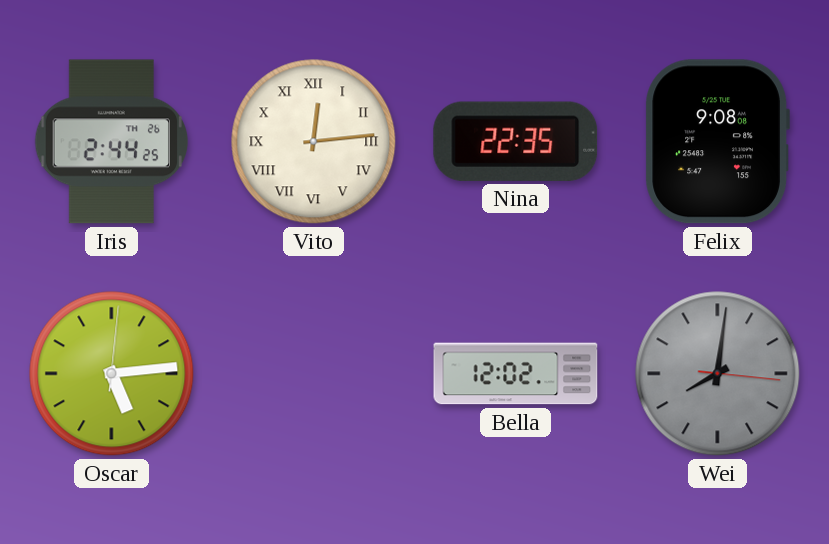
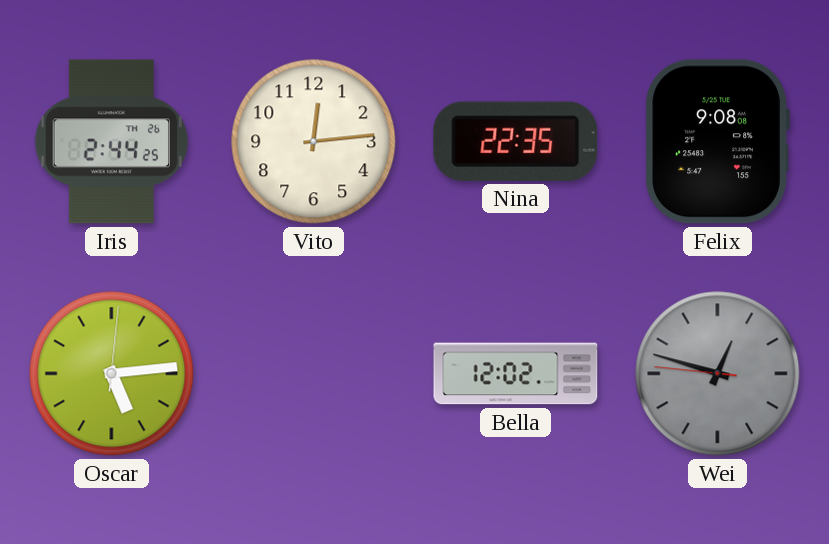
Vito numerals: Roman -> Arabic (314, 142)
Wei: 8:01 -> 12:47 (718, 374)
